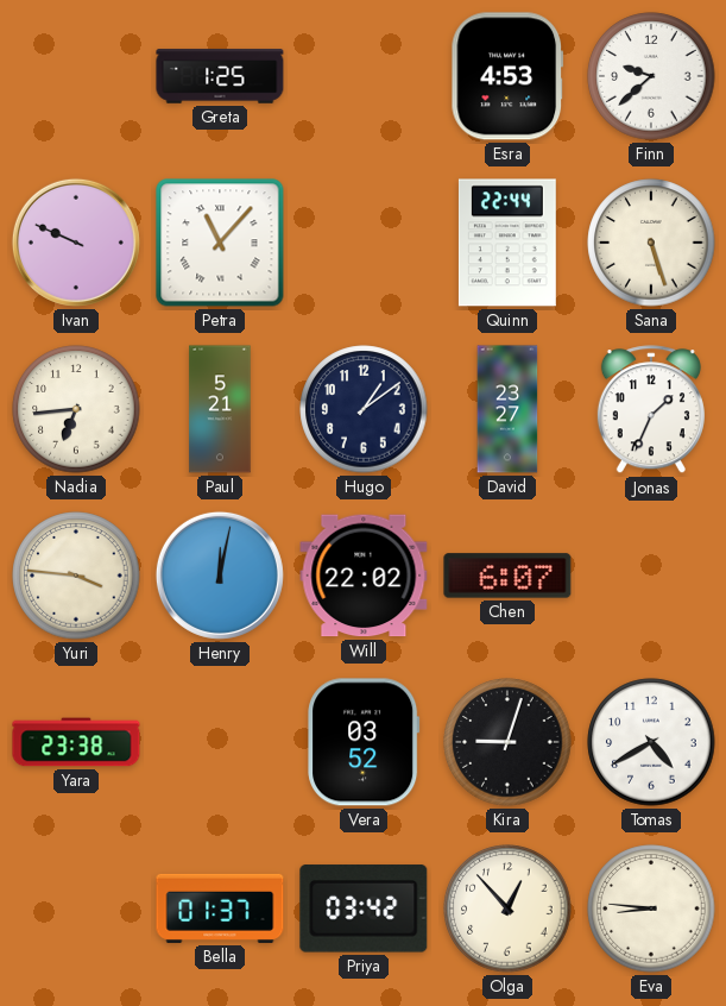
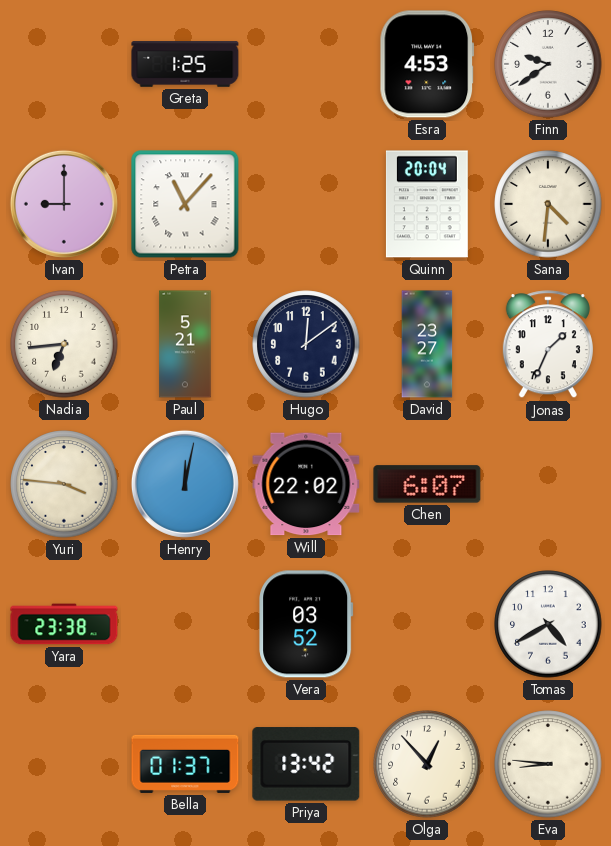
Finn: 9:38 -> 9:39 (548, 64)
Ivan: 9:49 -> 9:00 (64, 204)
Quinn: 22:44 -> 20:04 (427, 204)
Sana: 5:27 -> 4:31 (548, 204)
Hugo: 1:09 -> 12:09 (306, 344)
Kira: 9:03 -> none (507, 742)
Priya: 03:42 -> 13:42 (306, 764)
